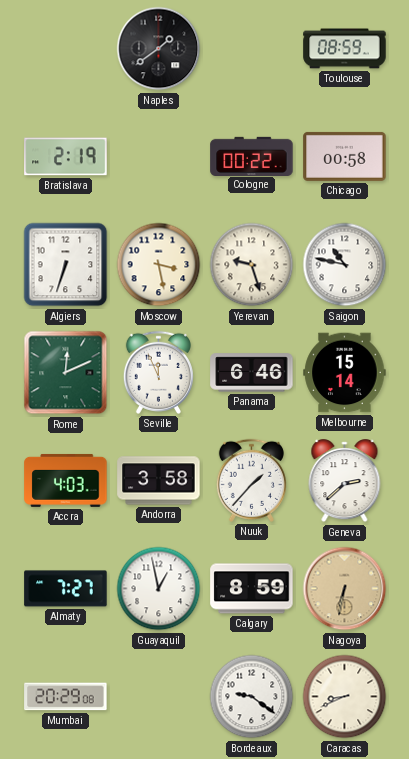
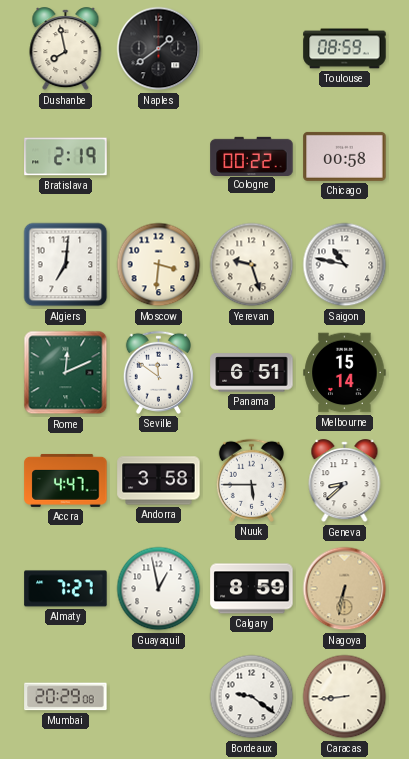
Dushanbe: none -> 7:58 (66, 49)
Algiers: 6:33 -> 7:01 (66, 265)
Moscow: 3:28 -> 3:31 (159, 265)
Seville: 11:56 -> 11:51 (158, 372)
Panama: 6:46 -> 6:51 (252, 373)
Accra: 4:03 -> 4:47 (66, 480)
Nuuk: 1:37 -> 5:45 (251, 480)
Geneva: 2:38 -> 8:38 (345, 481)
Caracas: 8:41 -> 8:44 (345, 697)
